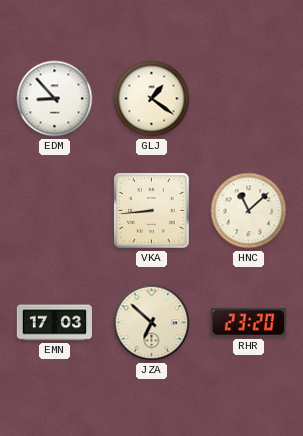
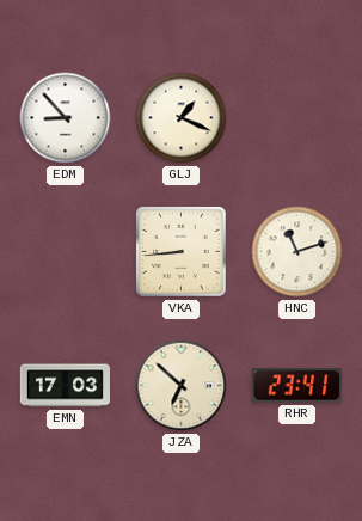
GLJ: 1:21 -> 1:19 (182, 118)
HNC: 11:08 -> 11:12 (297, 252)
RHR: 23:20 -> 23:41 (296, 386)
